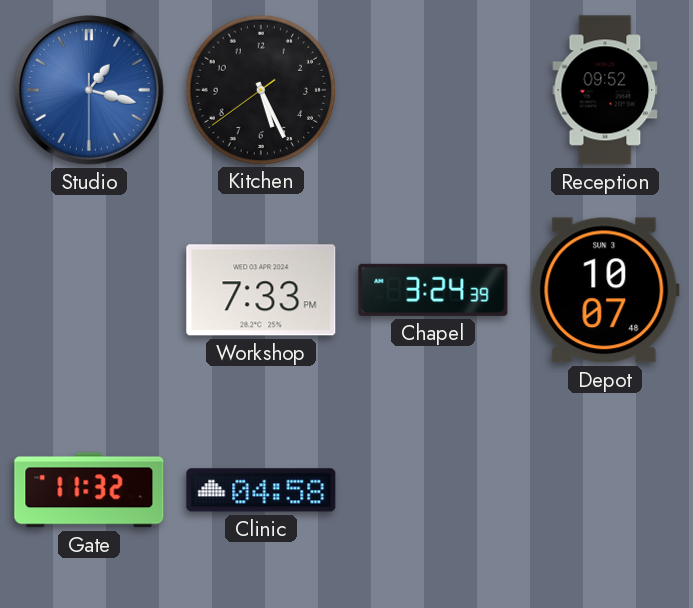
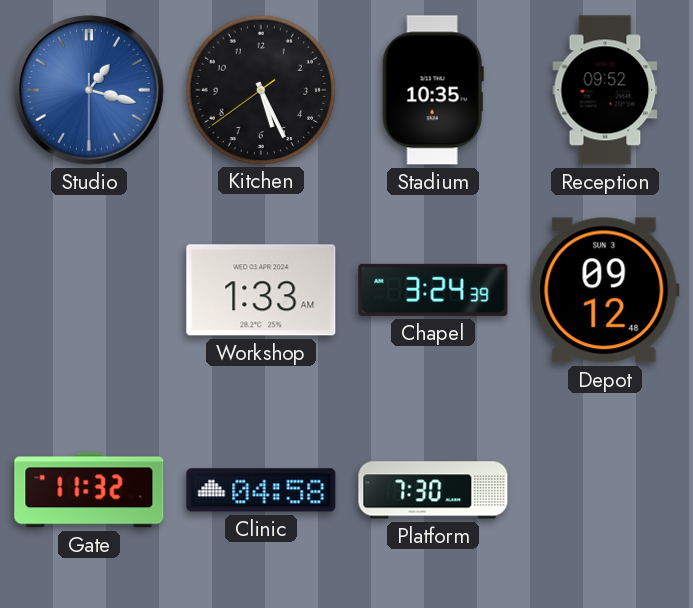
Stadium: none -> 10:35 (433, 90)
Workshop: 7:33 -> 1:33 (261, 290)
Depot: 10:07 -> 09:12 (605, 290)
Platform: none -> 7:30 (433, 490)
